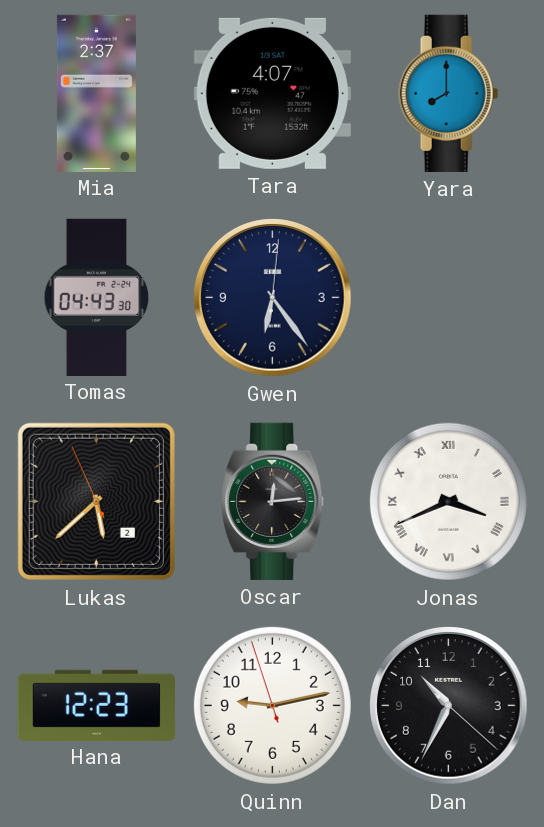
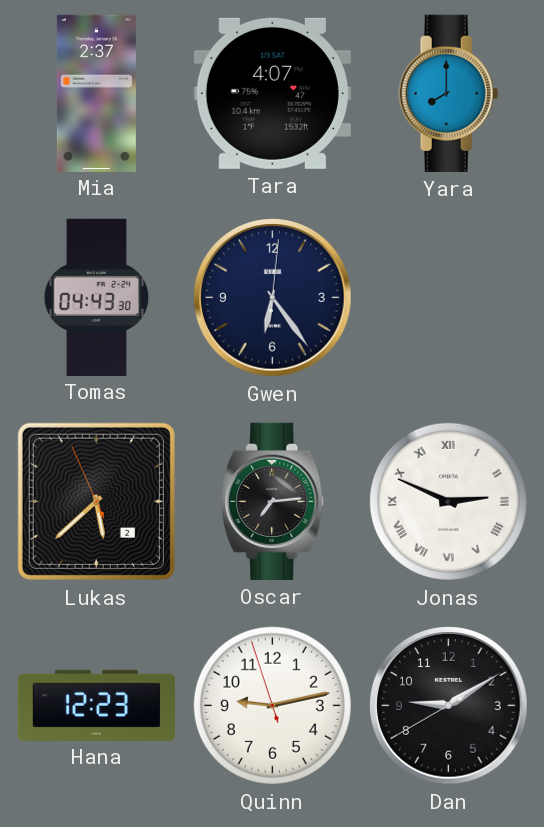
Oscar: 12:14 -> 7:14 (273, 501)
Jonas: 3:41 -> 2:49 (448, 501)
Dan: 10:34 -> 9:09 (449, 706)
